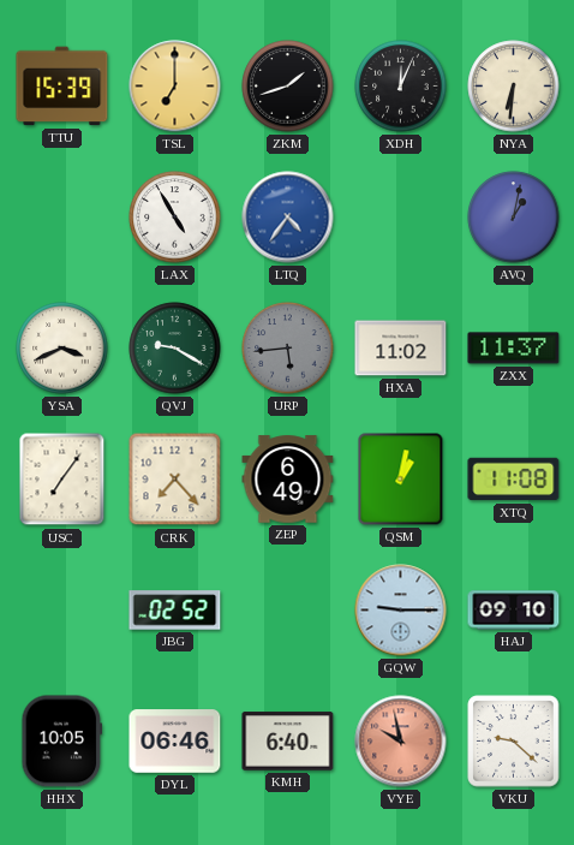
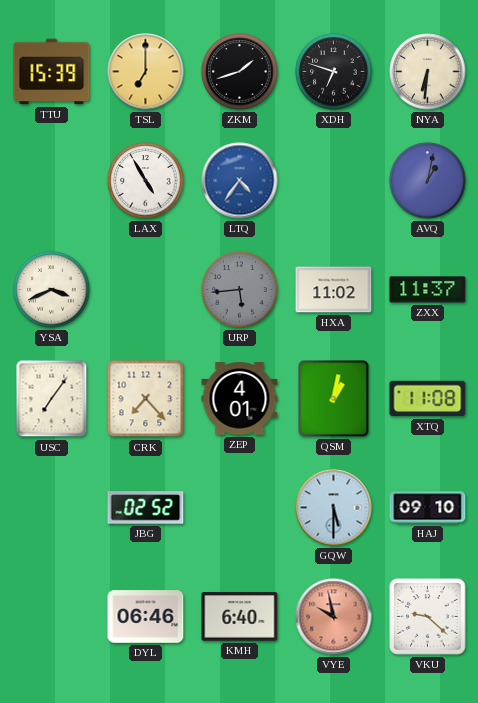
XDH: 12:04 -> 6:48 (334, 72)
QVJ: 9:20 -> none (175, 349)
ZEP: 6:49 -> 4:01 (240, 399)
GQW: 9:15 -> 5:30 (334, 508)
HHX: 10:05 -> none (62, 742)
